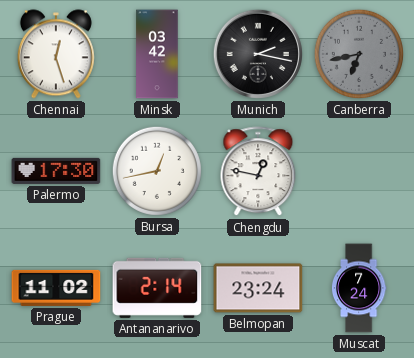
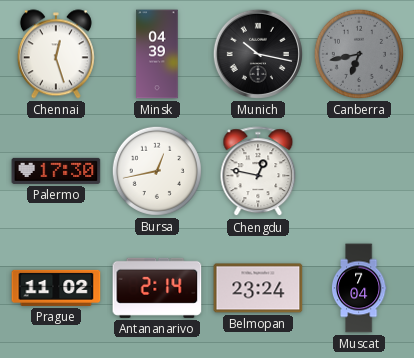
Minsk: 03:42 -> 04:39 (157, 54)
Munich: 2:17 -> 10:17 (258, 54)
Muscat: 7:24 -> 7:04 (359, 288)
